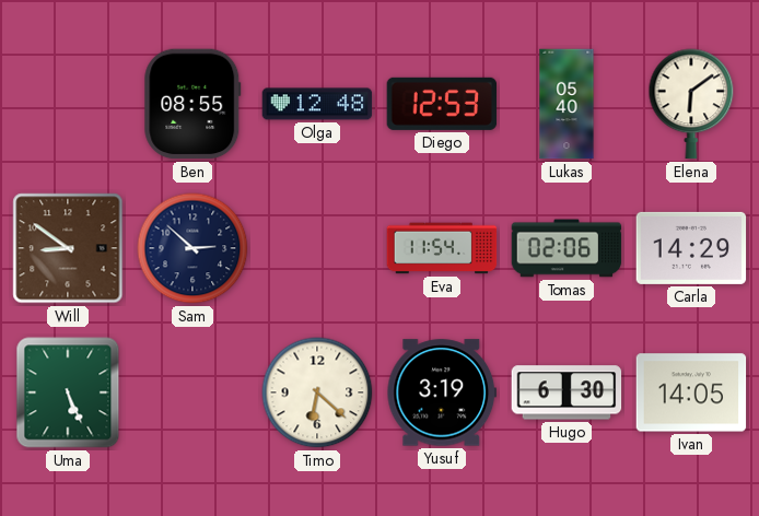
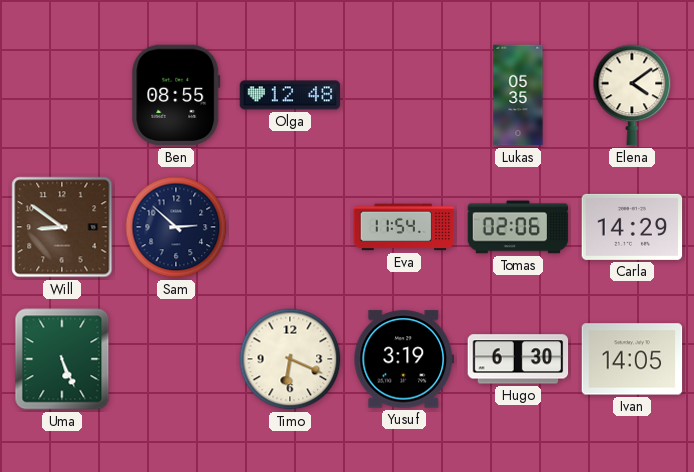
Diego: 12:53 -> none (442, 104)
Lukas: 05:40 -> 05:35 (518, 95)
Elena: 6:09 -> 4:09 (632, 95)
Timo: 6:22 -> 6:19 (290, 359)
